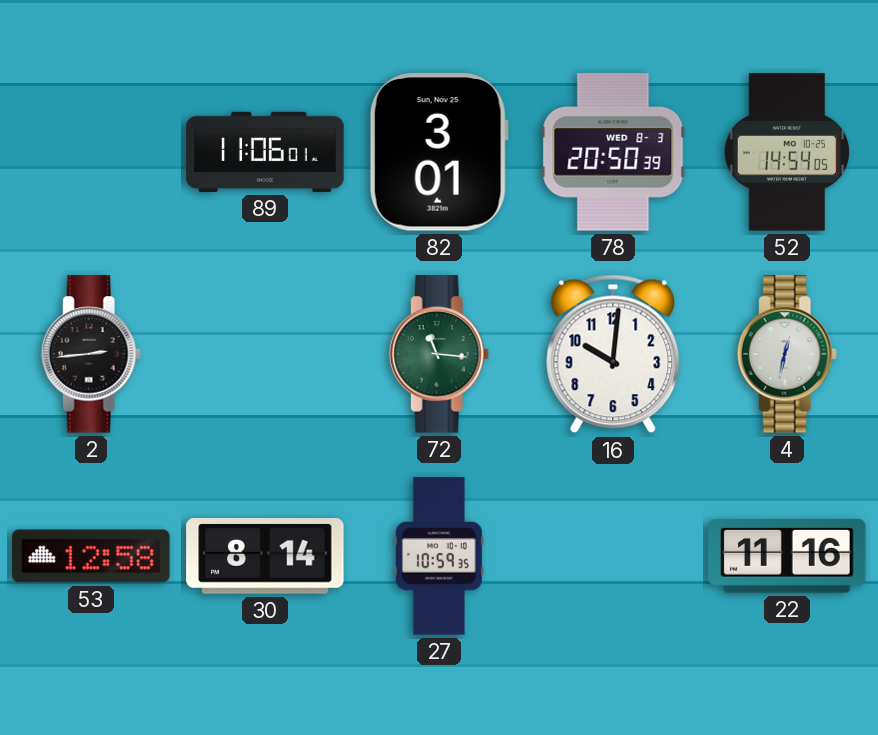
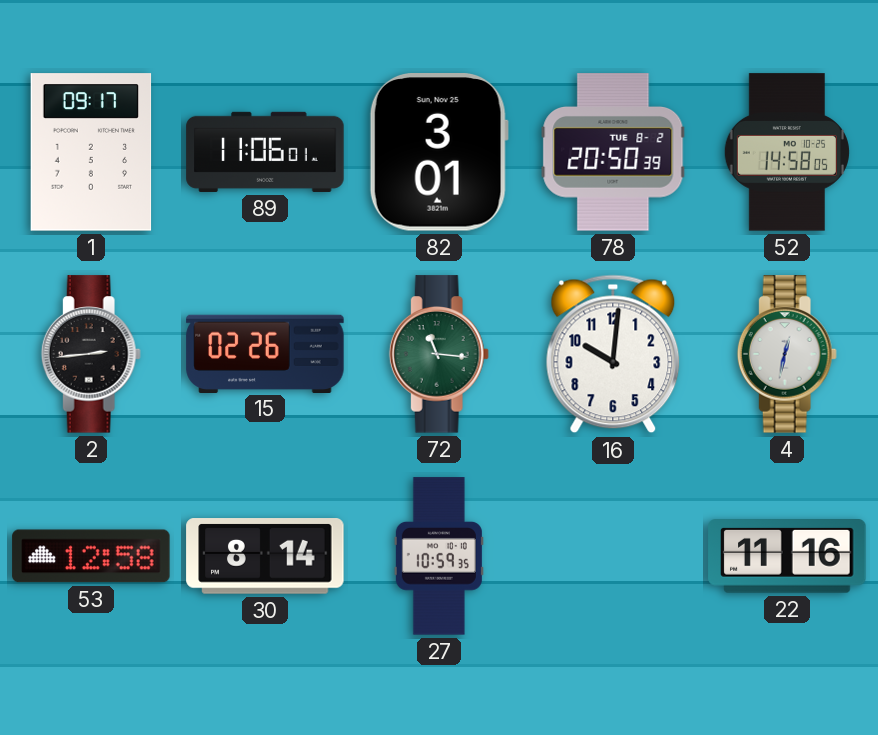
1: none -> 09:17 (91, 152)
78 date: WED 8-3 -> TUE 8-2 (613, 152)
52: 14:54 -> 14:58 (787, 152)
15: none -> 02:26 (265, 353)
